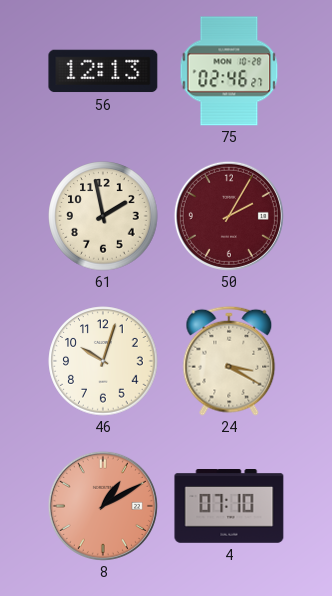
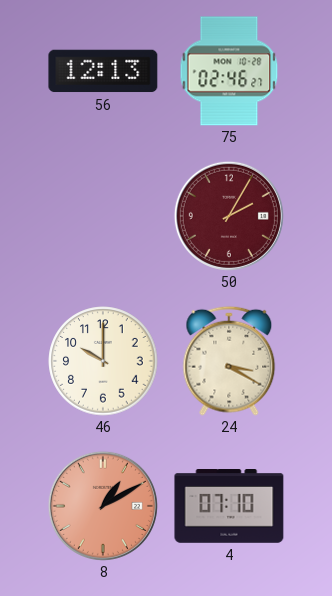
61: 1:58 -> none (103, 216)
46: 10:03 -> 10:00 (103, 361)
